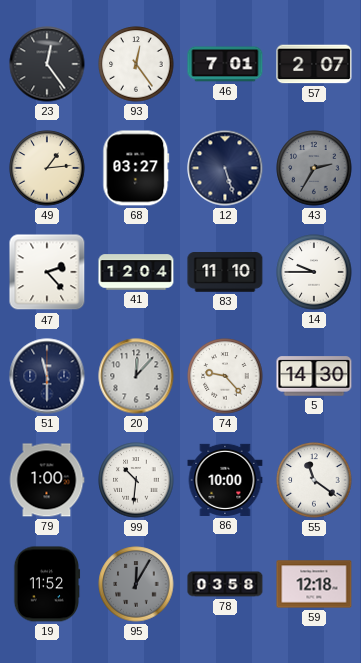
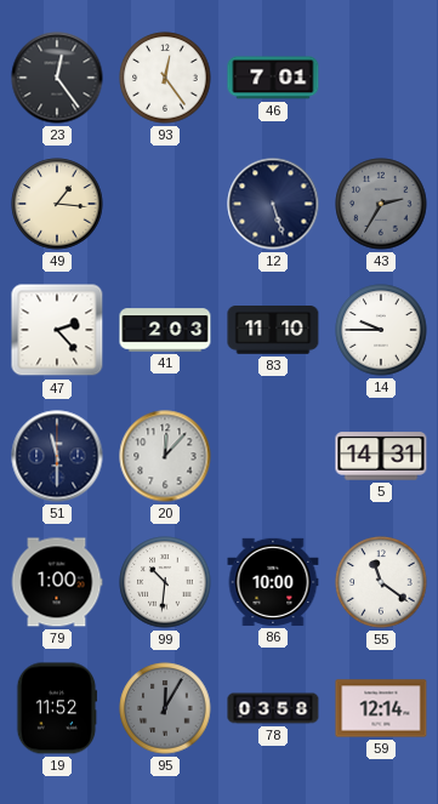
57: 2:07 -> none (314, 64)
49: 1:14 -> 1:16 (57, 204)
68: 03:27 -> none (136, 168)
41: 12:04 -> 2:03 (165, 330)
74: 9:23 -> none (225, 376)
5: 14:30 -> 14:31 (381, 456)
59: 12:18 -> 12:14 (381, 708)
